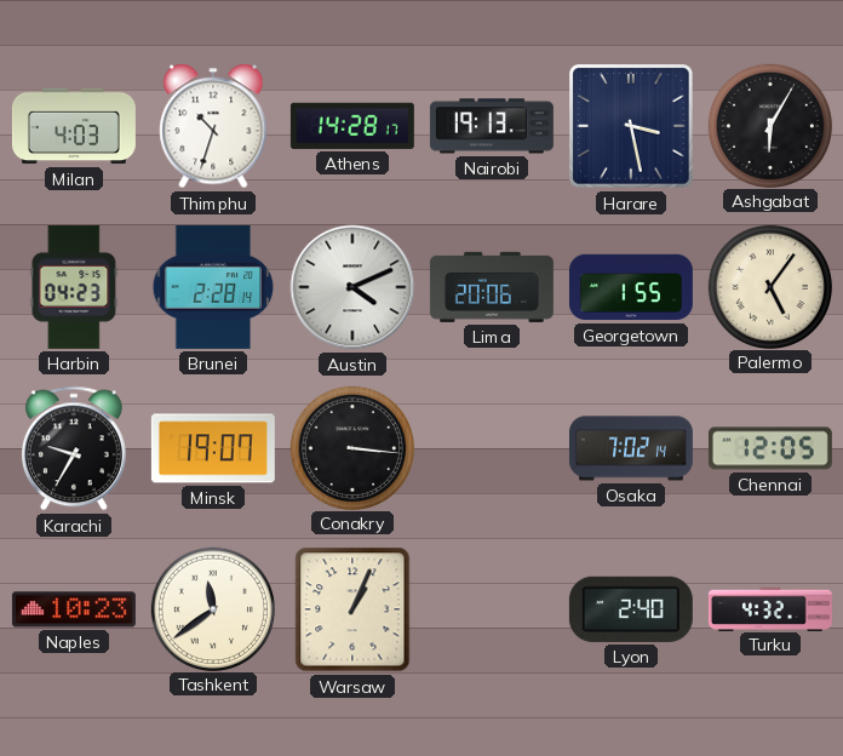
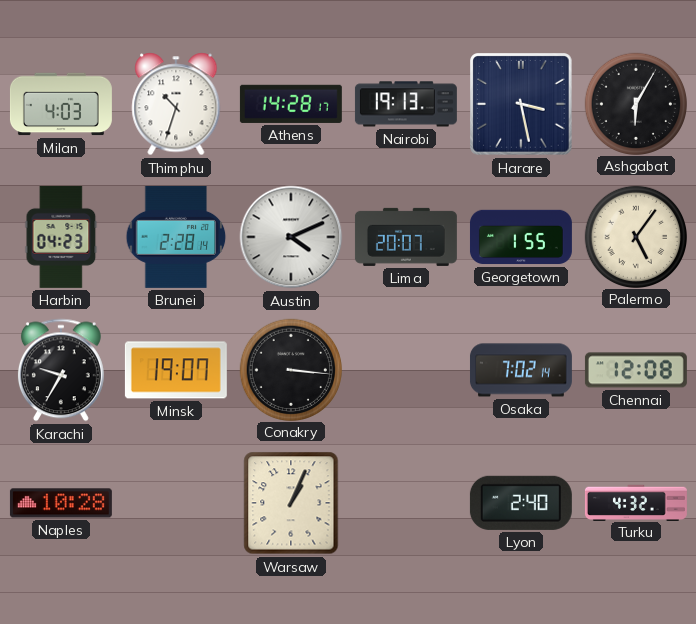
Lima: 20:06 -> 20:07 (406, 237)
Chennai: 12:05 -> 12:08 (636, 370)
Naples: 10:23 -> 10:28 (61, 503)
Tashkent: 11:39 -> none (212, 608)
